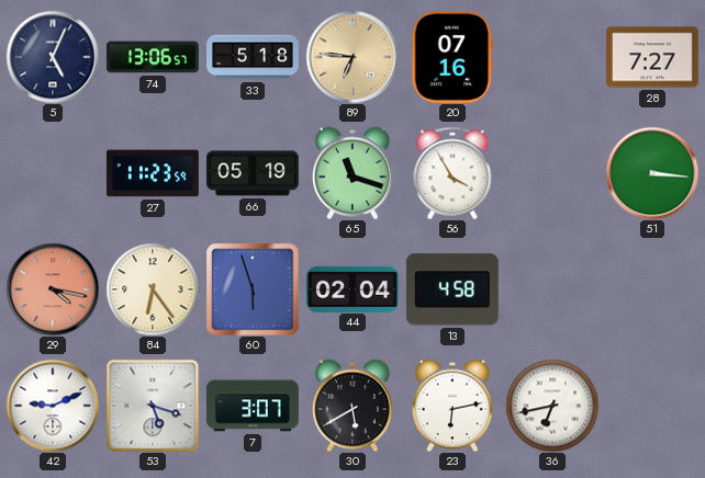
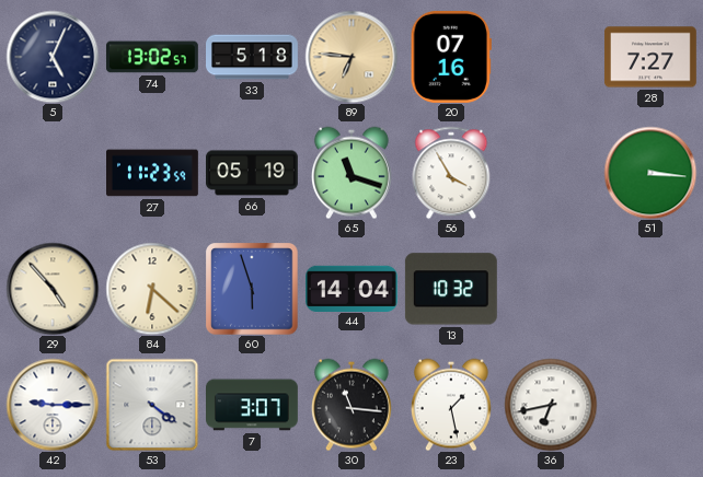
74: 13:06 -> 13:02 (152, 57)
29: 4:17 -> 4:53 (53, 289)
29 dial: salmon -> cream (53, 289)
84: 6:24 -> 6:22 (152, 289)
44: 02:04 -> 14:04 (353, 288)
13: 4:58 -> 10:32 (451, 289)
42: 9:11 -> 9:15 (53, 405)
53: 5:18 -> 4:21 (152, 405)
30: 5:40 -> 11:16 (351, 405)
23: 6:13 -> 1:28 (451, 405)
